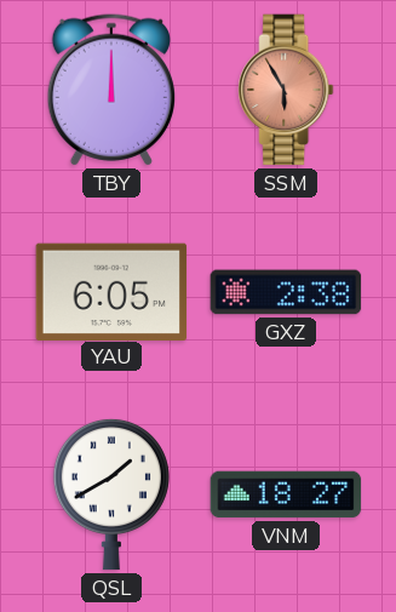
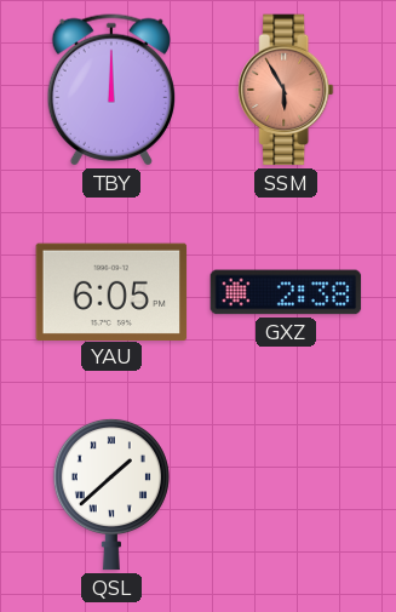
QSL: 1:40 -> 1:38 (111, 494)
VNM: 18:27 -> none (286, 494)
